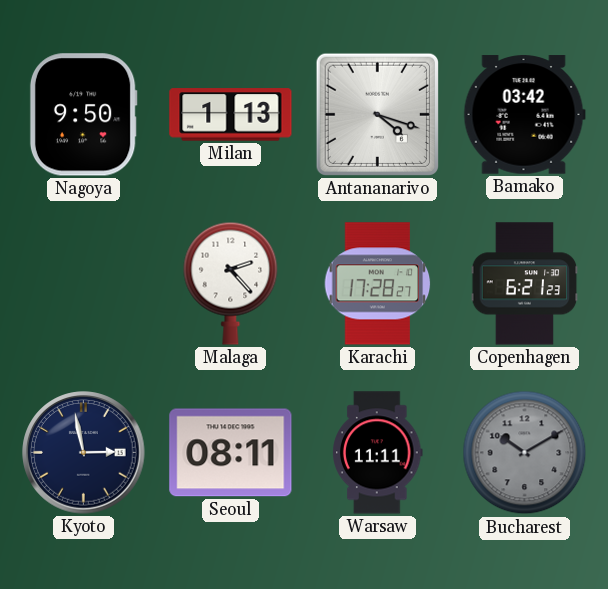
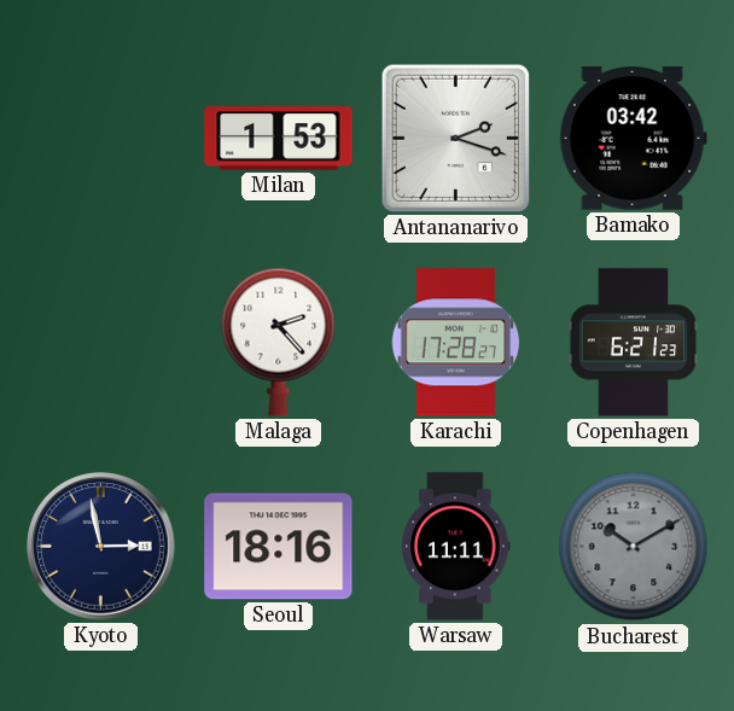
Nagoya: 9:50 -> none (83, 115)
Milan: 1:13 -> 1:53 (279, 139)
Antananarivo: 4:18 -> 2:18 (455, 138)
Seoul: 08:11 -> 18:16 (279, 547)
